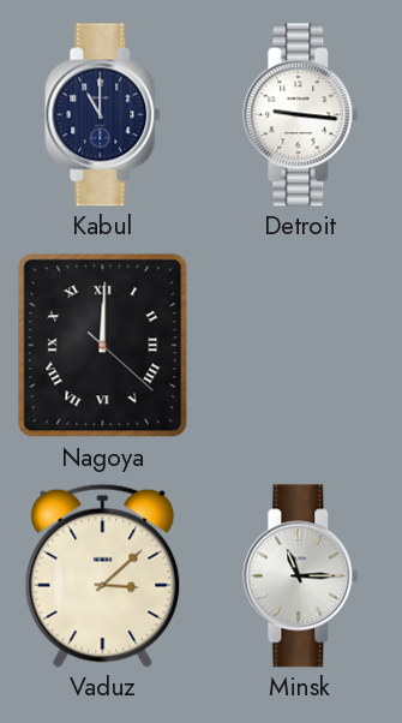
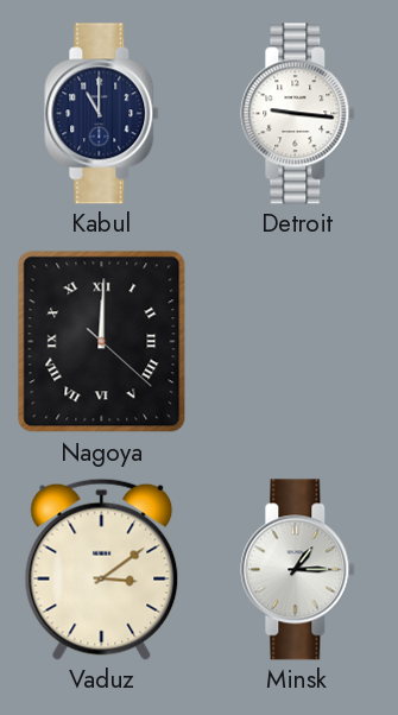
Vaduz: 3:08 -> 3:09 (102, 569)
Minsk: 11:15 -> 1:15 (298, 570)
